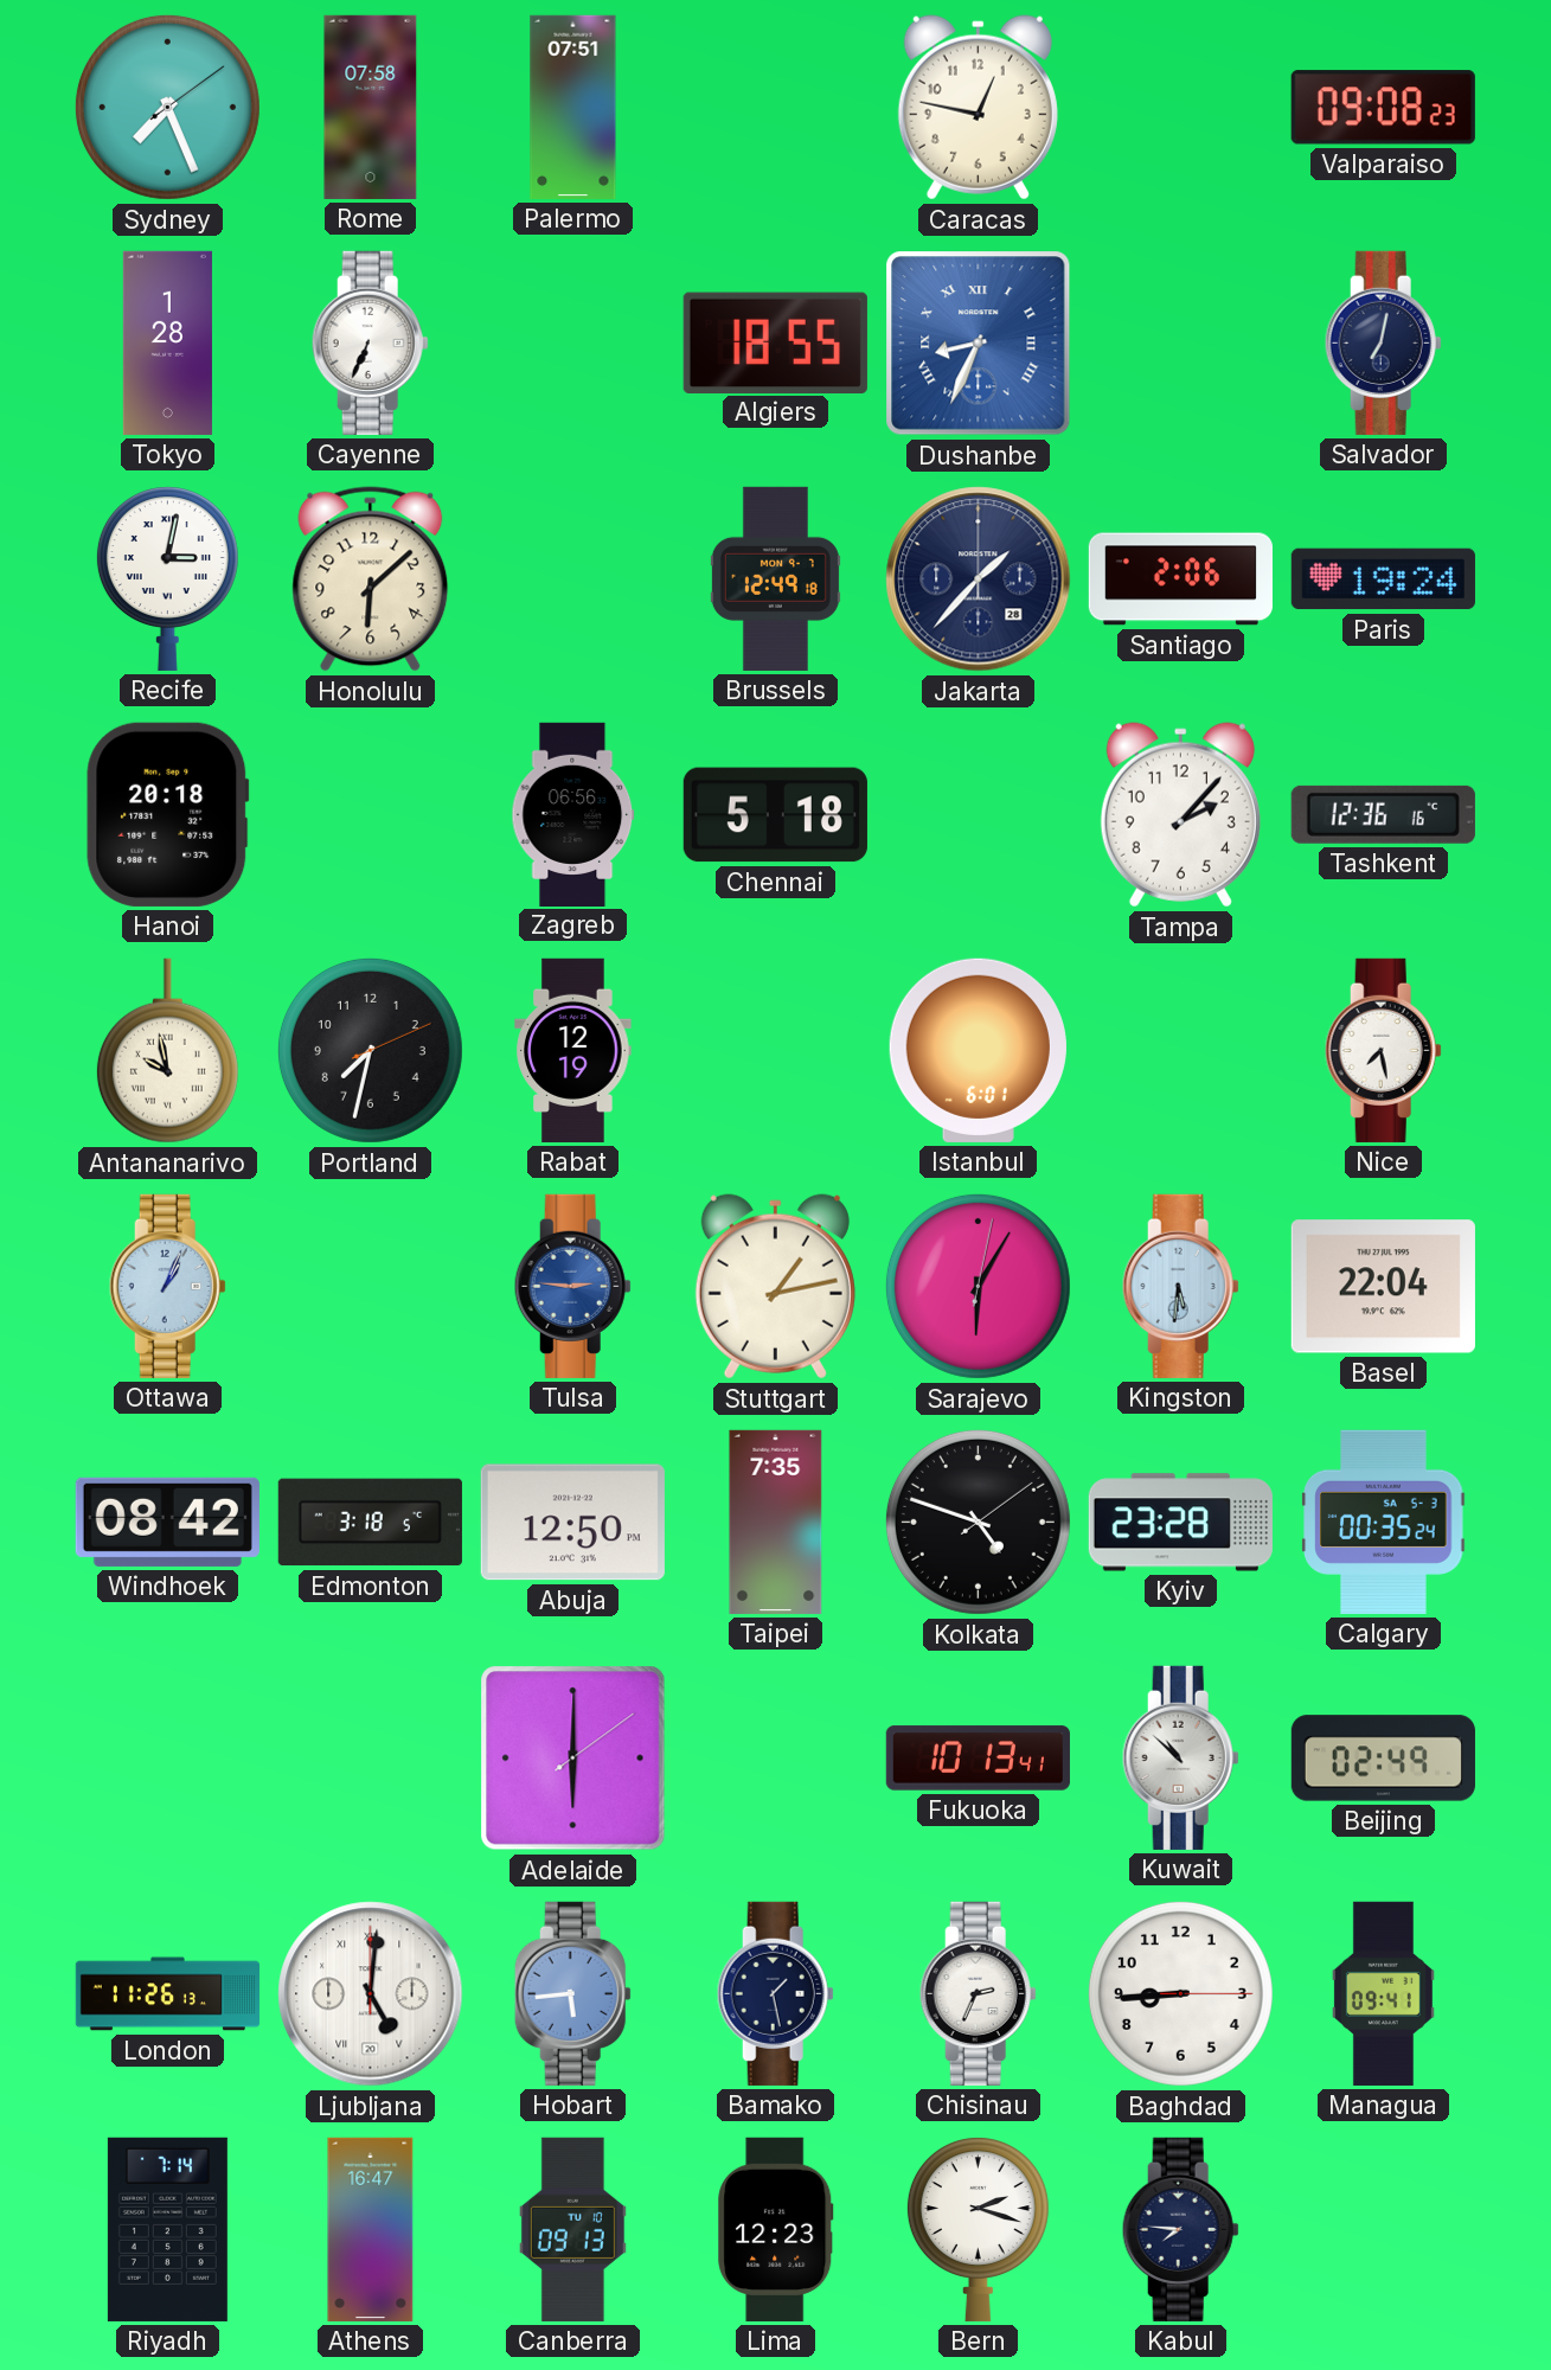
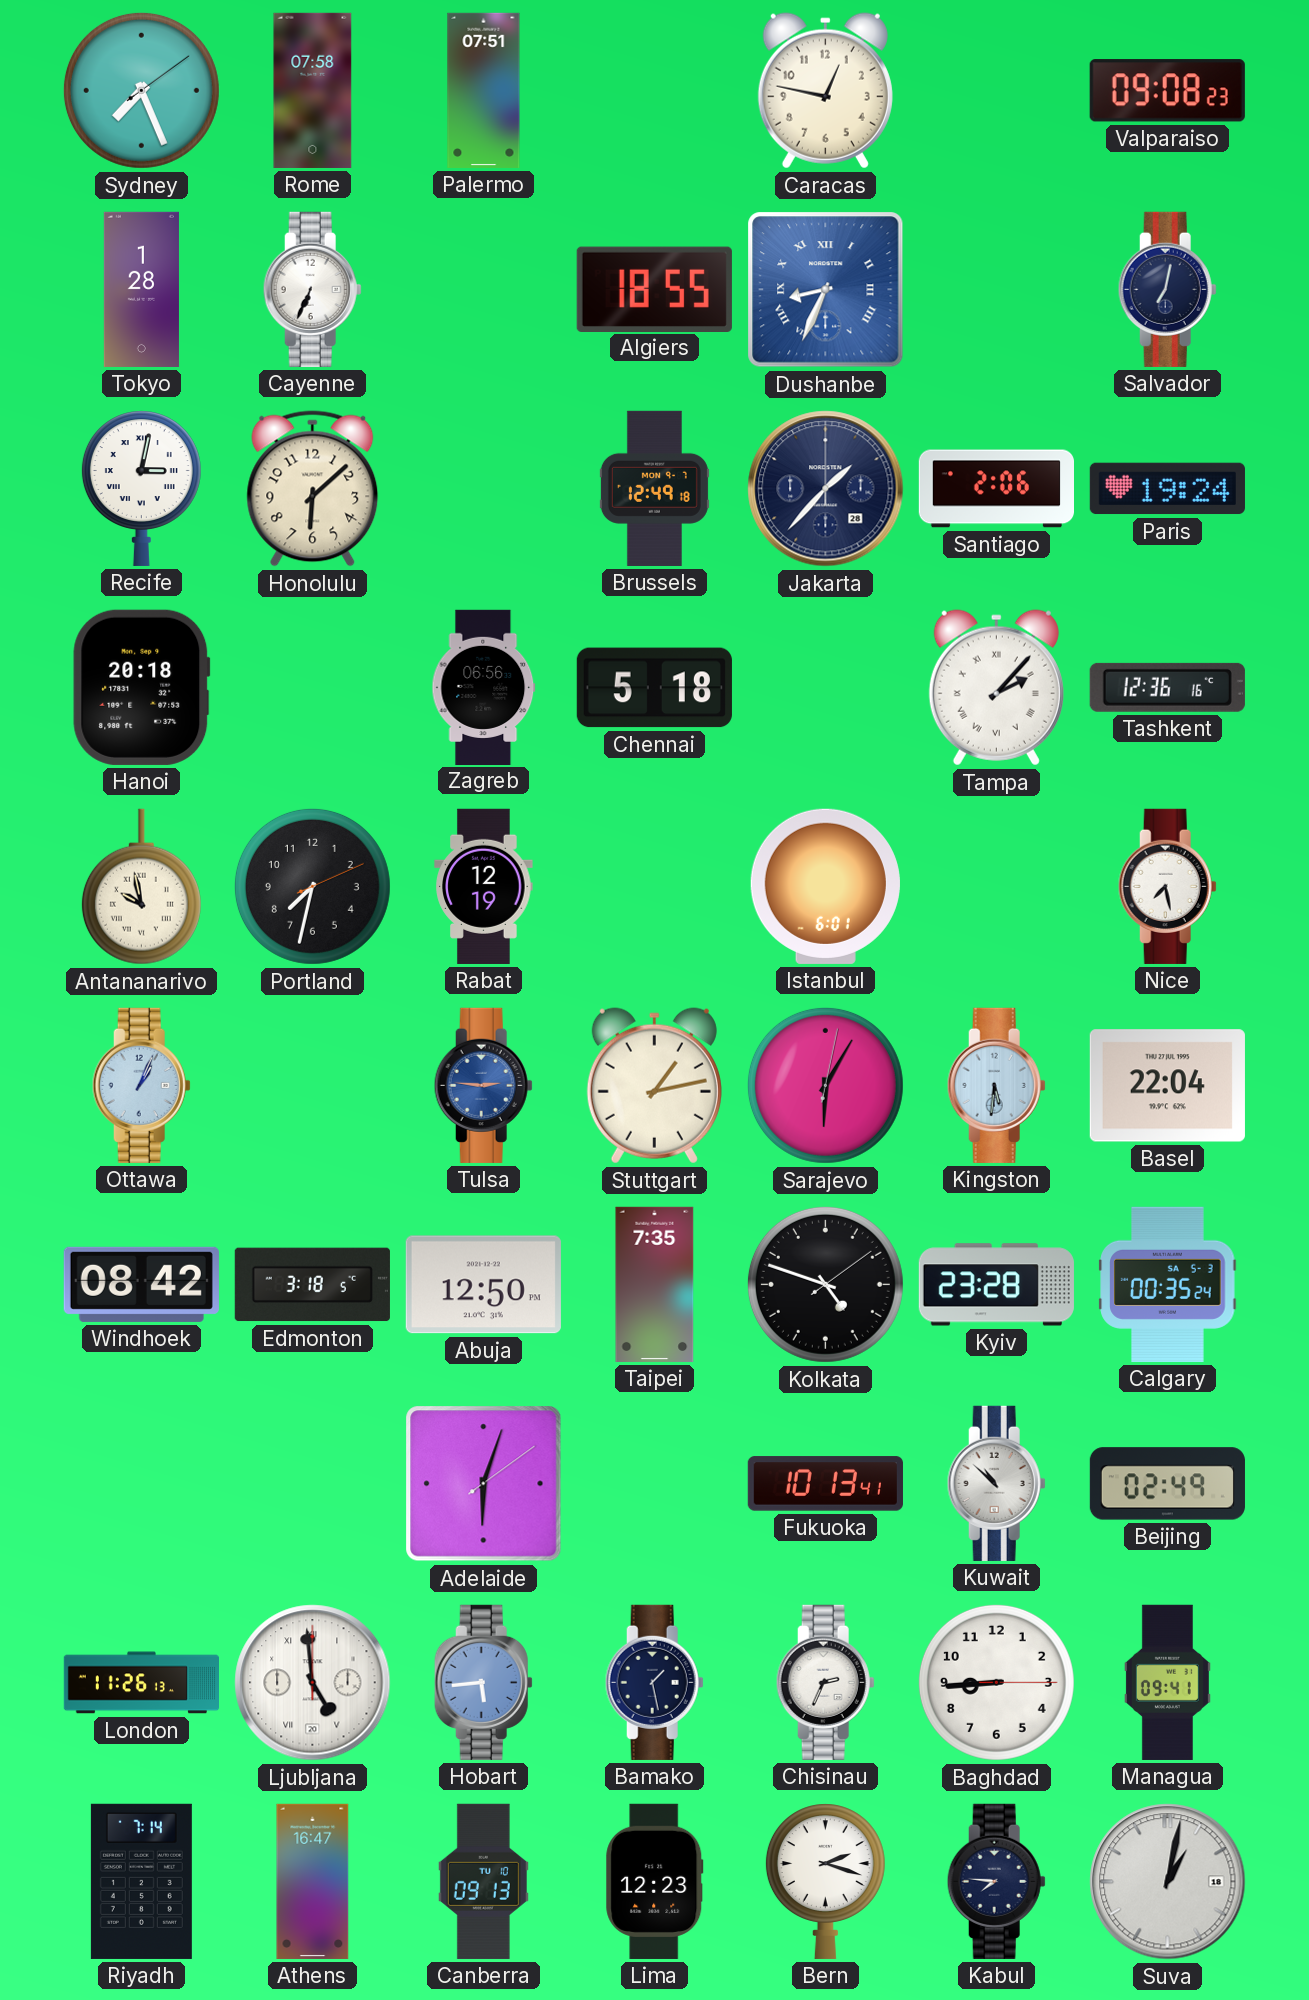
Tampa numerals: Arabic -> Roman (996, 688)
Adelaide: 6:00 -> 6:03 (484, 1484)
Ljubljana: 5:01 -> 4:59 (313, 1683)
Suva: none -> 1:02 (1168, 1882)
